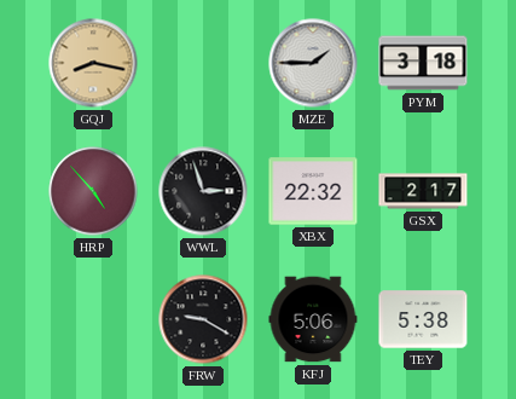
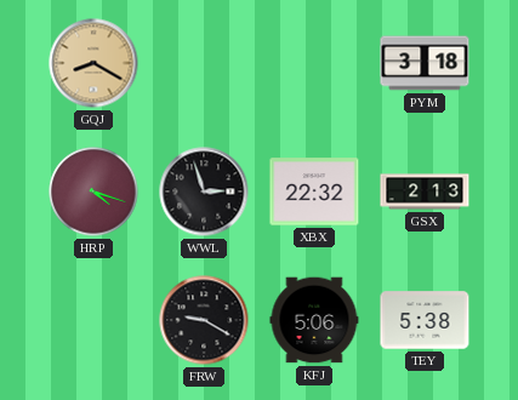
GQJ: 8:17 -> 8:20 (93, 63)
MZE: 1:45 -> none (313, 63)
HRP: 4:53 -> 4:18 (93, 192)
GSX: 2:17 -> 2:13 (425, 192)
